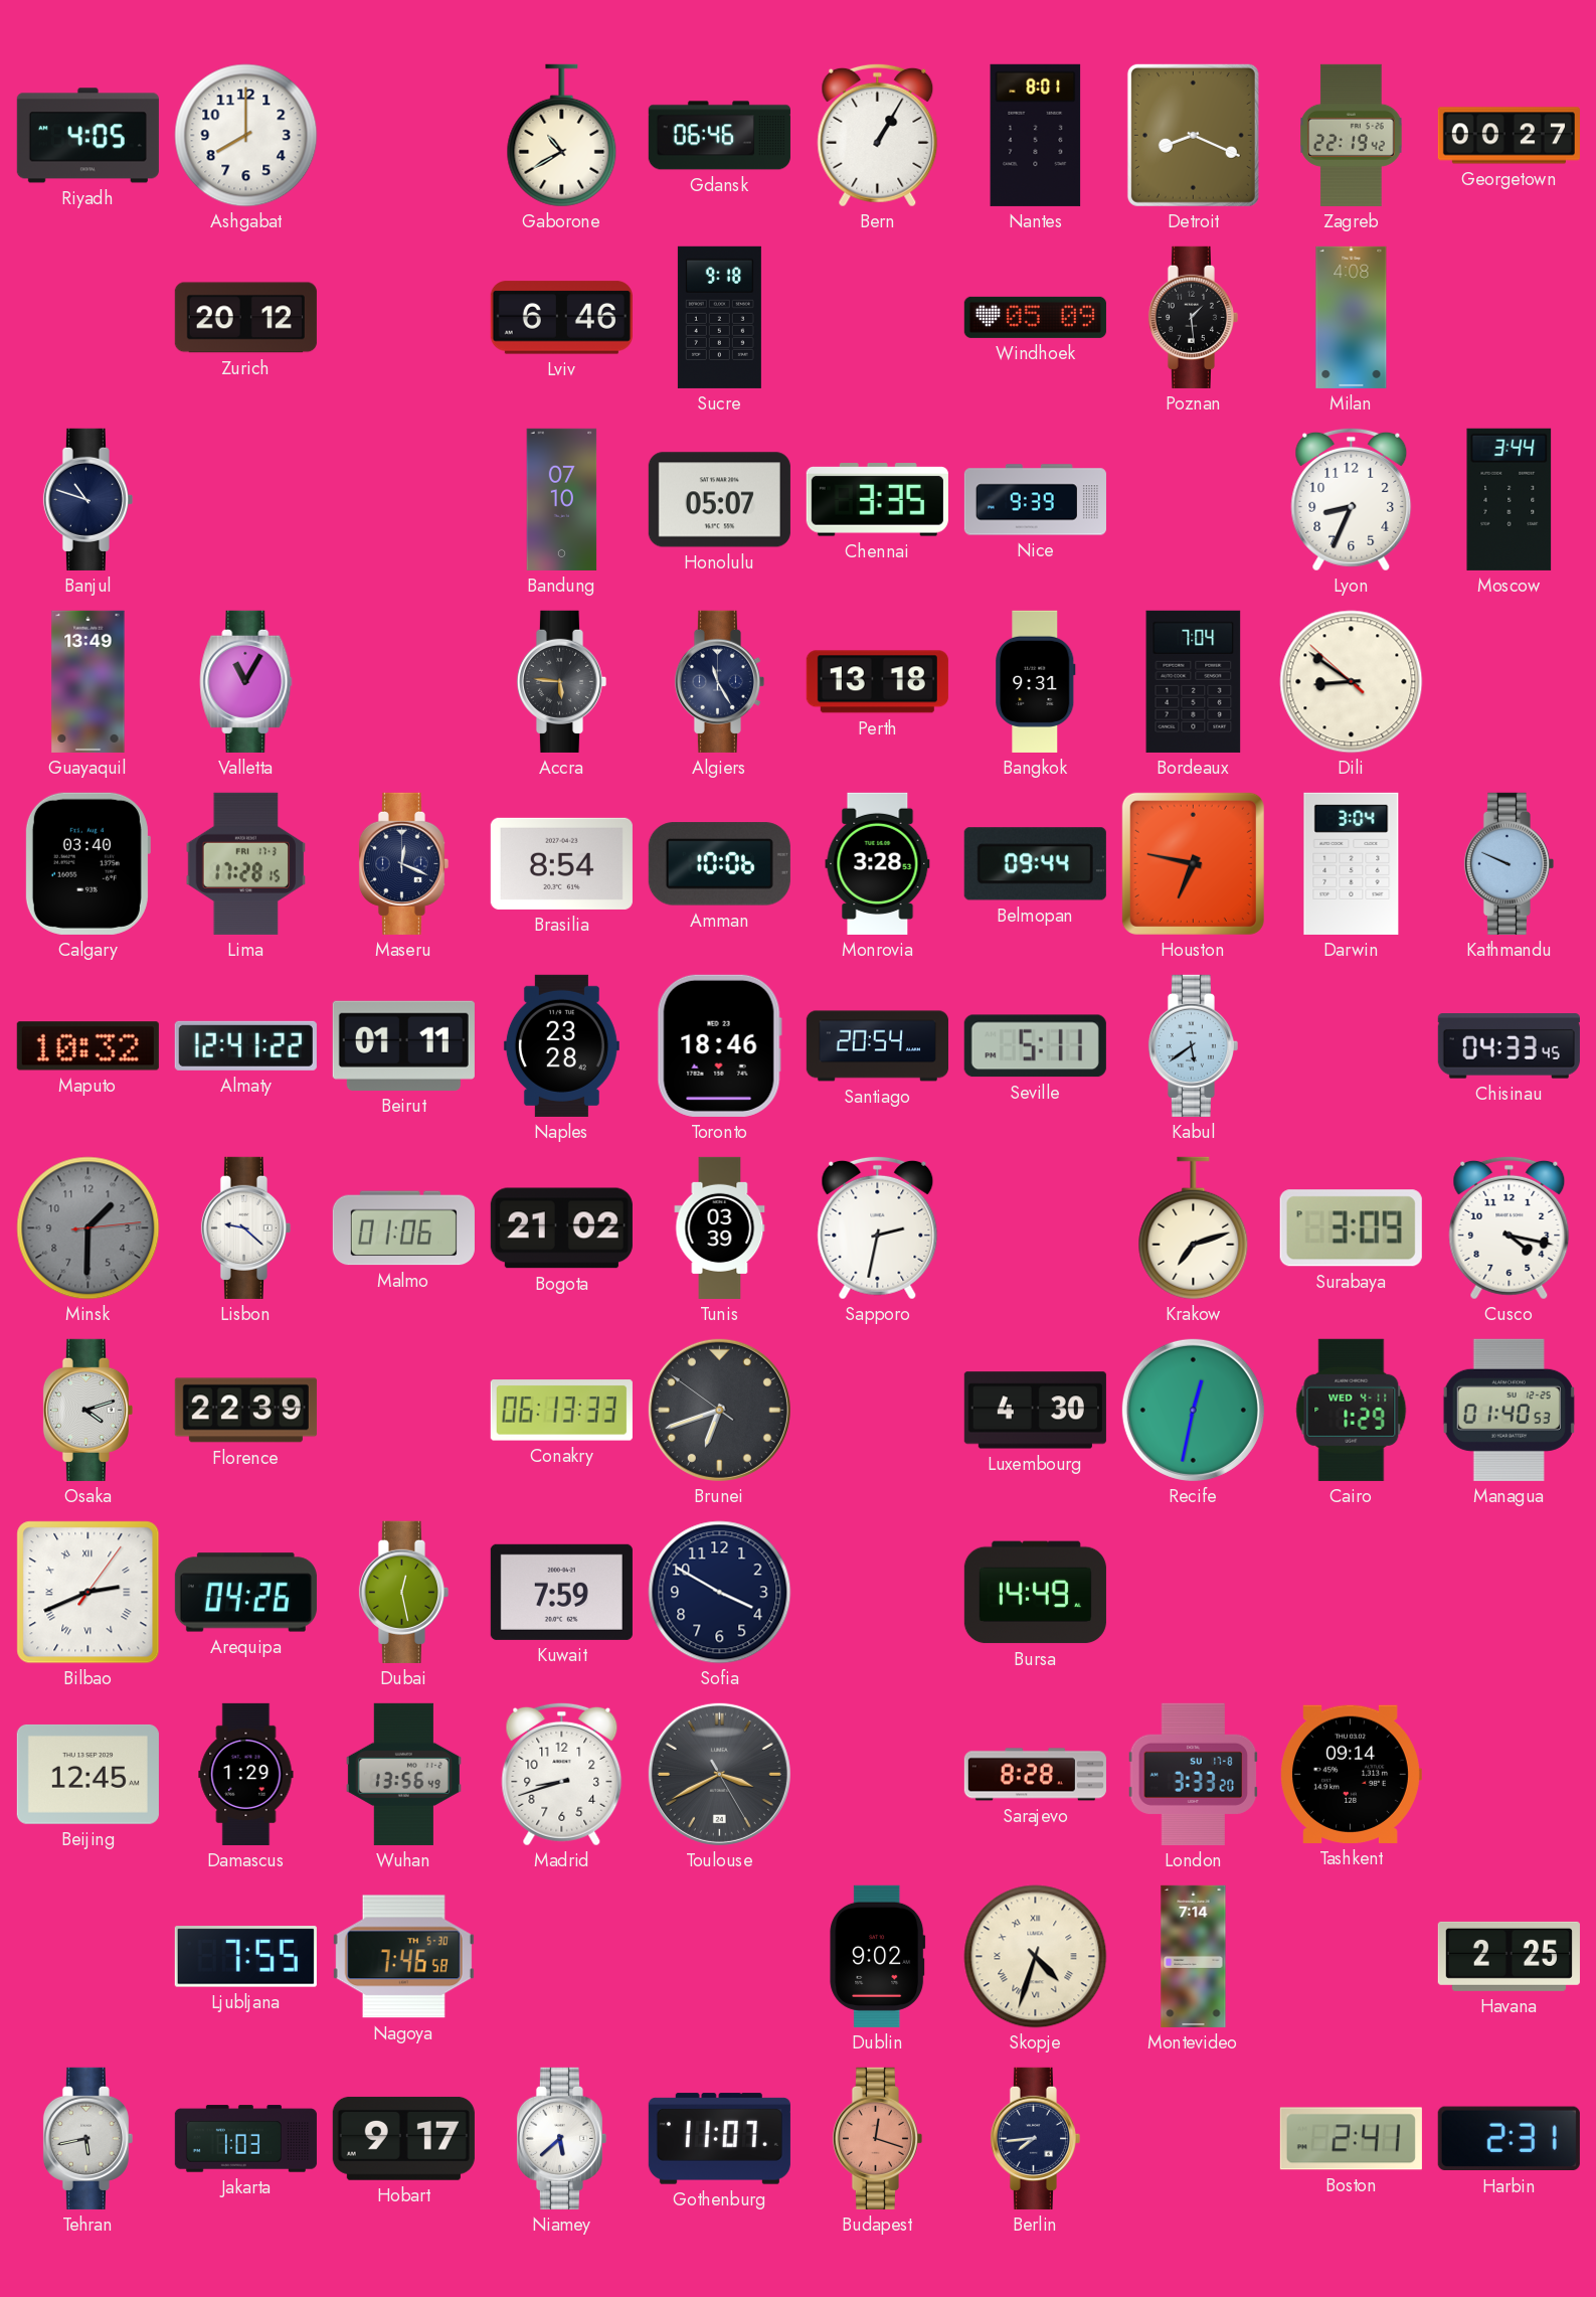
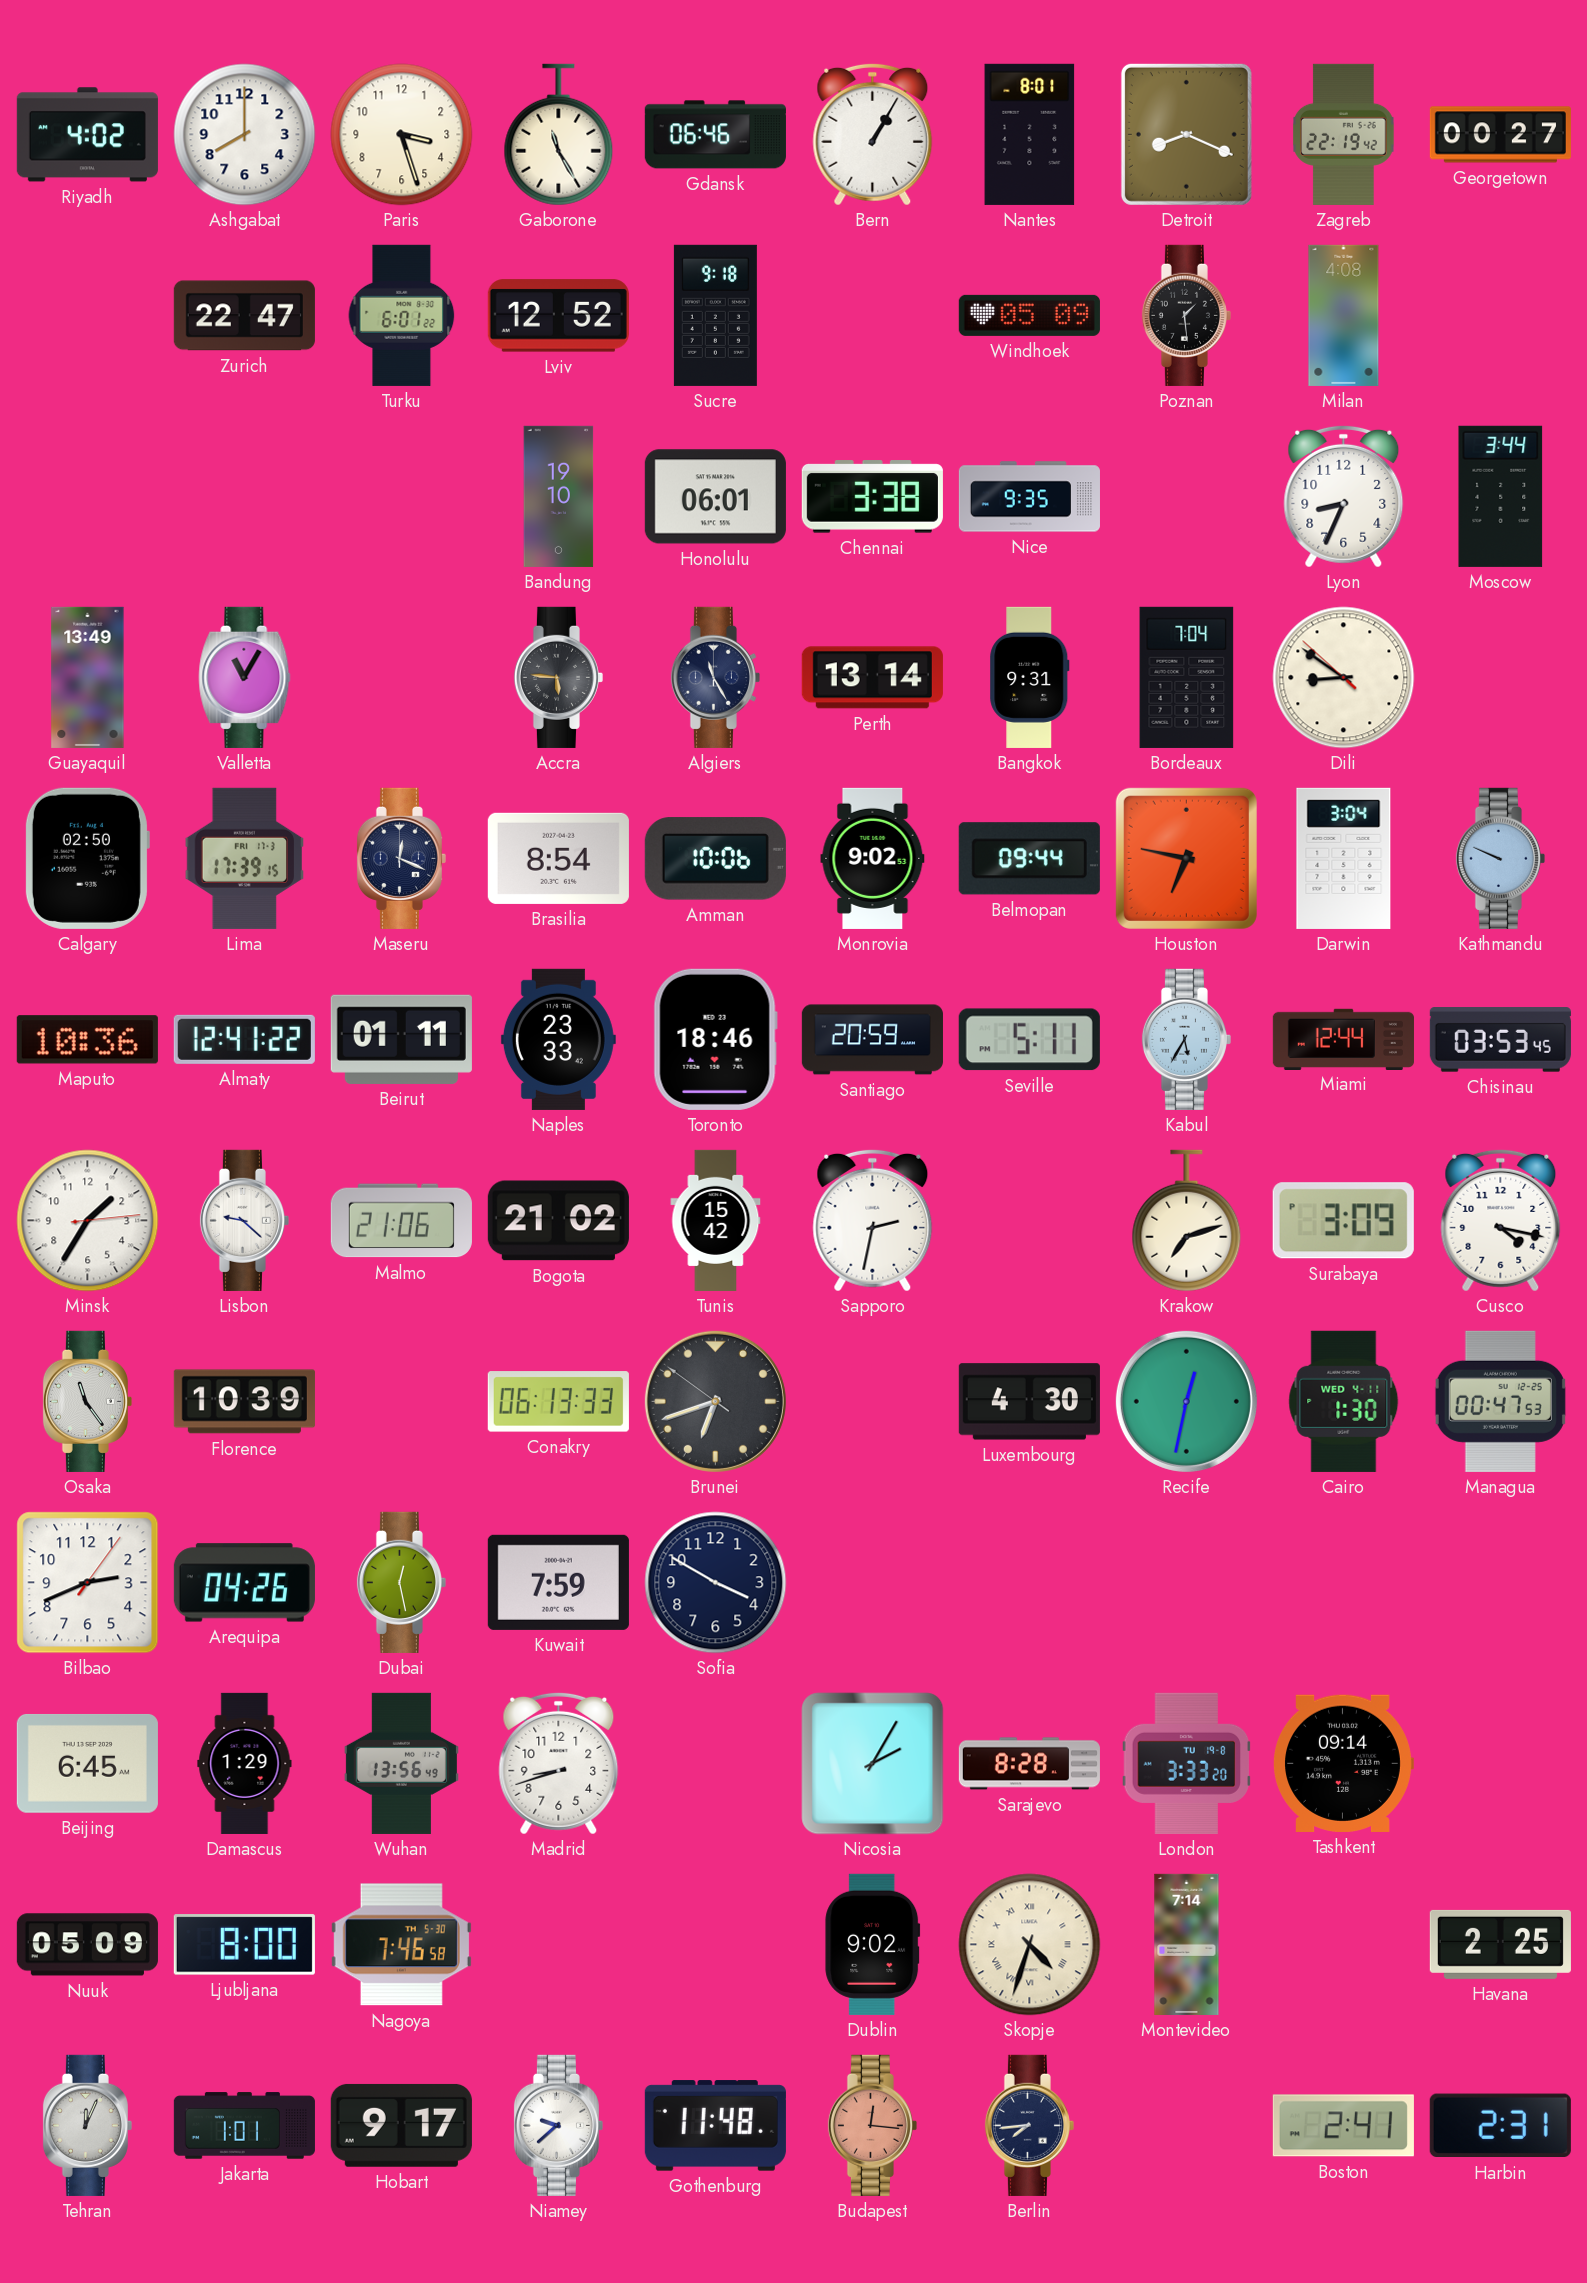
Riyadh: 4:05 -> 4:02 (87, 135)
Paris: none -> 3:27 (402, 135)
Gaborone: 10:40 -> 11:25 (559, 135)
Zurich: 20:12 -> 22:47 (244, 316)
Turku: none -> 6:01 (402, 315)
Lviv: 6:46 -> 12:52 (558, 316)
Banjul: 10:48 -> none (87, 499)
Bandung: 07:10 -> 19:10 (559, 496)
Honolulu: 05:07 -> 06:01 (715, 497)
Chennai: 3:35 -> 3:38 (872, 497)
Nice: 9:39 -> 9:35 (1029, 497)
Perth: 13:18 -> 13:14 (872, 678)
Calgary: 03:40 -> 02:50 (87, 858)
Lima: 17:28 -> 17:39 (245, 858)
Monrovia: 3:28 -> 9:02 (873, 858)
Maputo: 10:32 -> 10:36 (87, 1040)
Naples: 23:28 -> 23:33 (558, 1039)
Santiago: 20:54 -> 20:59 (872, 1040)
Kabul: 5:39 -> 5:35 (1186, 1039)
Miami: none -> 12:44 (1343, 1039)
Chisinau: 04:33 -> 03:53 (1500, 1040)
Minsk: 1:30 -> 1:35 (88, 1221)
Minsk dial: grey -> white (88, 1221)
Malmo: 01:06 -> 21:06 (401, 1221)
Tunis: 03:39 -> 15:42 (716, 1220)
Osaka: 4:12 -> 11:24 (87, 1401)
Florence: 22:39 -> 10:39 (244, 1402)
Cairo: 1:29 -> 1:30 (1344, 1401)
Managua: 01:40 -> 00:47 (1500, 1401)
Bilbao numerals: Roman -> Arabic (88, 1583)
Bursa: 14:49 -> none (1035, 1593)
Beijing: 12:45 -> 6:45 (87, 1763)
Toulouse: 3:40 -> none (719, 1774)
Nicosia: none -> 2:05 (873, 1764)
London date: SU 17-8 -> TU 19-8 (1187, 1763)
Nuuk: none -> 05:09 (87, 1945)
Ljubljana: 7:55 -> 8:00 (244, 1945)
Tehran: 5:43 -> 12:04 (87, 2125)
Jakarta: 1:03 -> 1:01 (244, 2126)
Niamey: 5:38 -> 9:38 (558, 2125)
Gothenburg: 11:07 -> 11:48 (715, 2126)
Budapest: 12:18 -> 12:16 (872, 2125)
